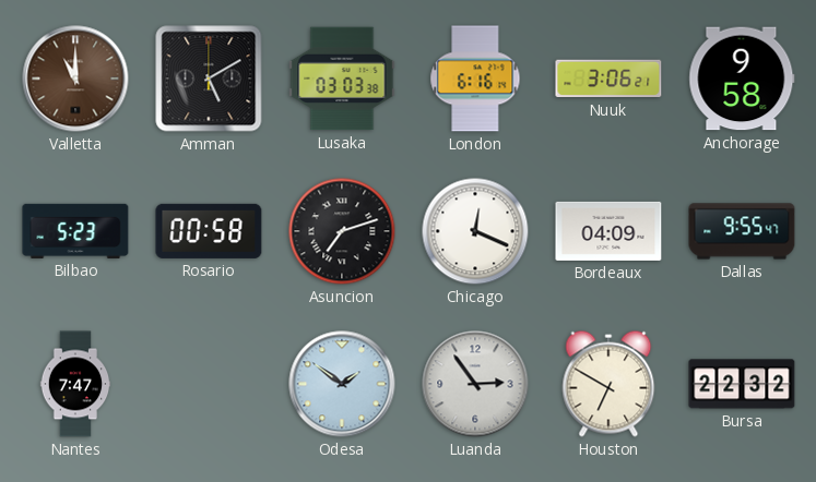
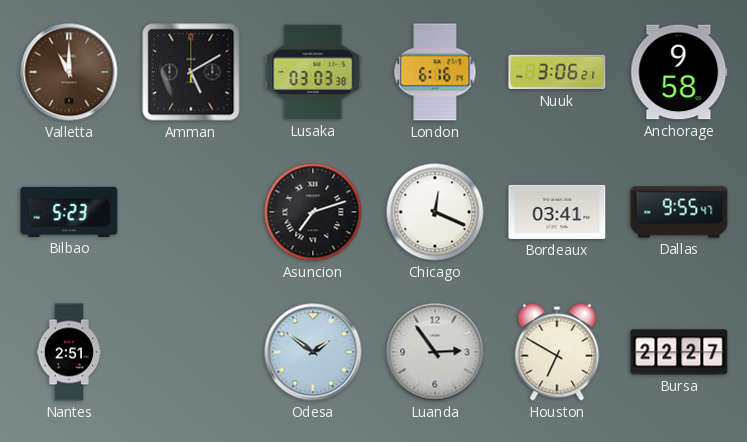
Rosario: 00:58 -> none (209, 231)
Bordeaux: 04:09 -> 03:41 (557, 212)
Nantes: 7:47 -> 2:51 (69, 352)
Bursa: 22:32 -> 22:27 (679, 352)
